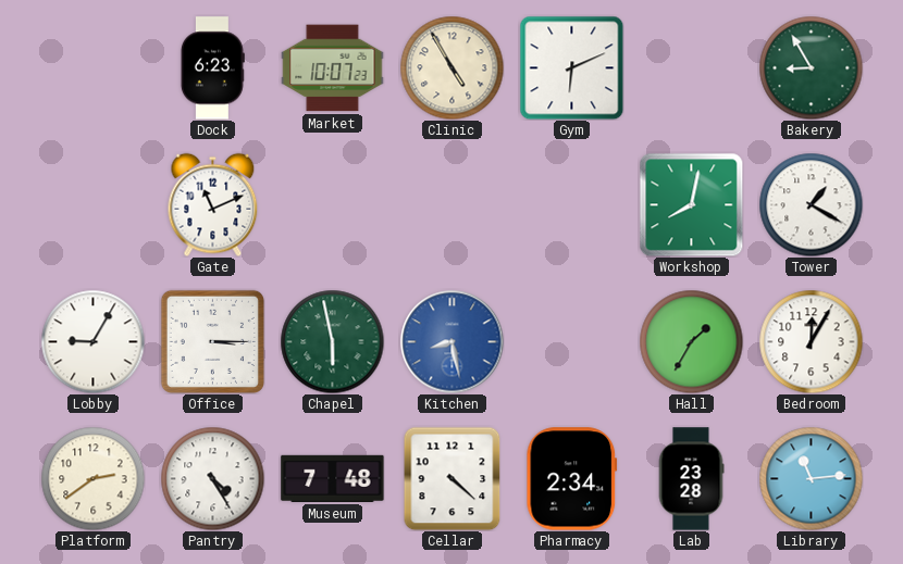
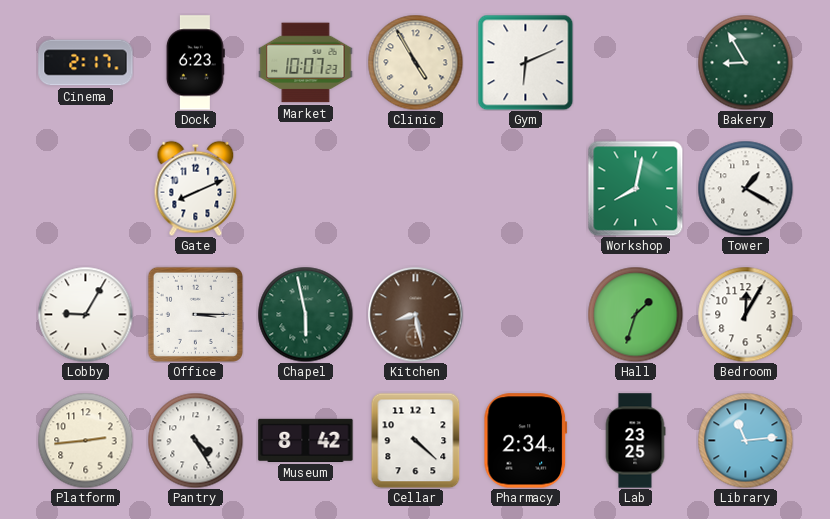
Cinema: none -> 2:17 (86, 63)
Gate: 11:11 -> 8:11 (196, 188)
Kitchen dial: blue -> brown (415, 314)
Hall: 1:35 -> 1:33 (635, 314)
Platform: 2:39 -> 2:44 (85, 440)
Museum: 7:48 -> 8:42 (306, 440)
Lab: 23:28 -> 23:25 (635, 441)
